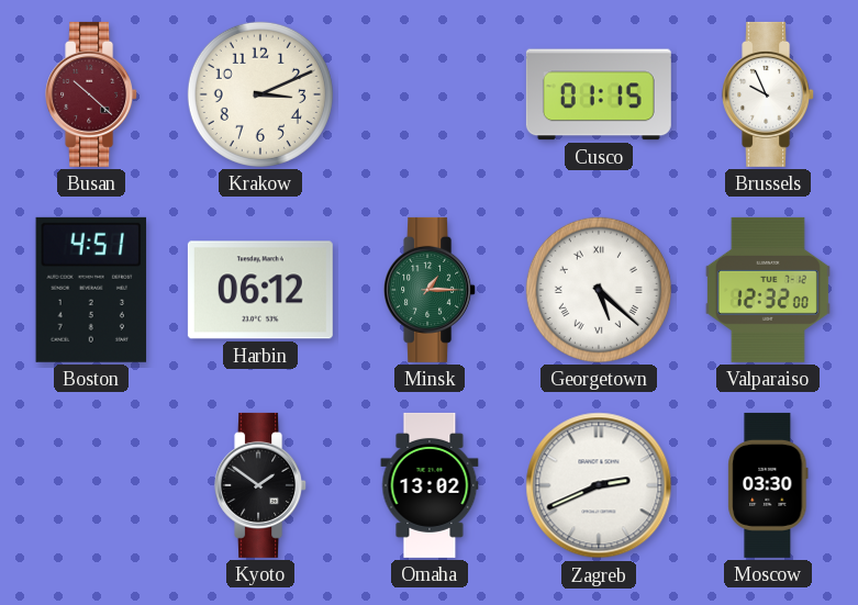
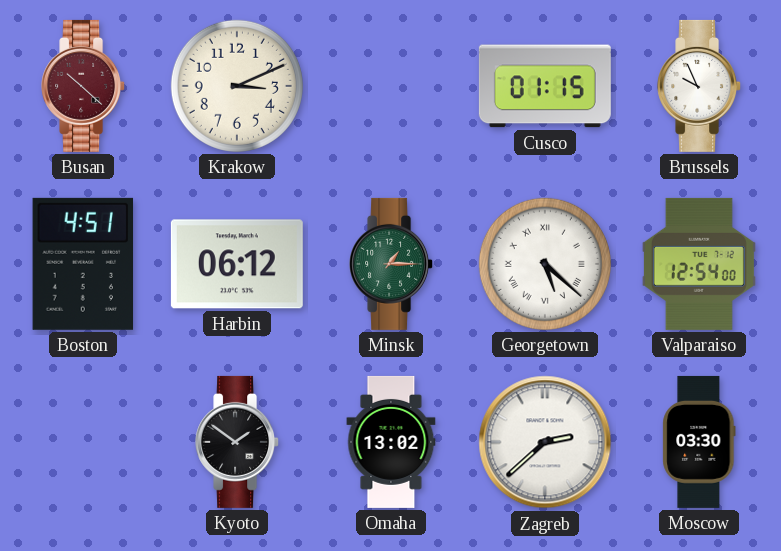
Valparaiso: 12:32 -> 12:54 (699, 264)
Zagreb: 2:41 -> 2:38 (545, 442)
